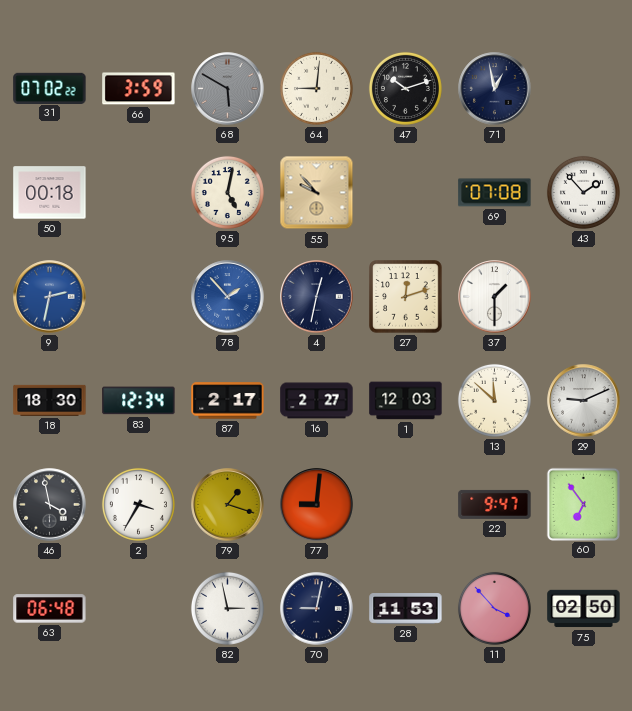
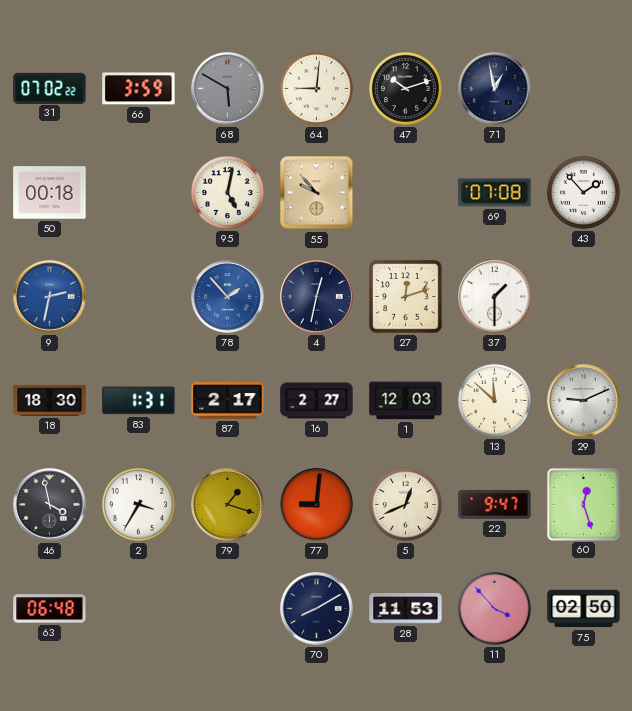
83: 12:34 -> 1:31 (139, 401)
5: none -> 12:41 (405, 504)
60: 6:54 -> 12:27 (583, 504)
82: 2:58 -> none (227, 608)
70: 9:02 -> 8:10 (317, 609)
